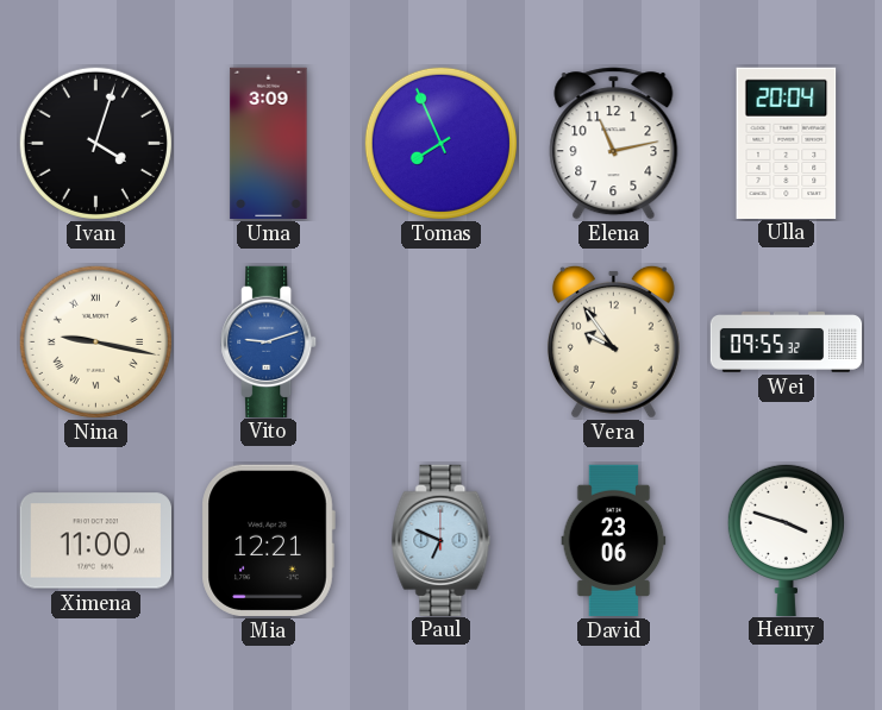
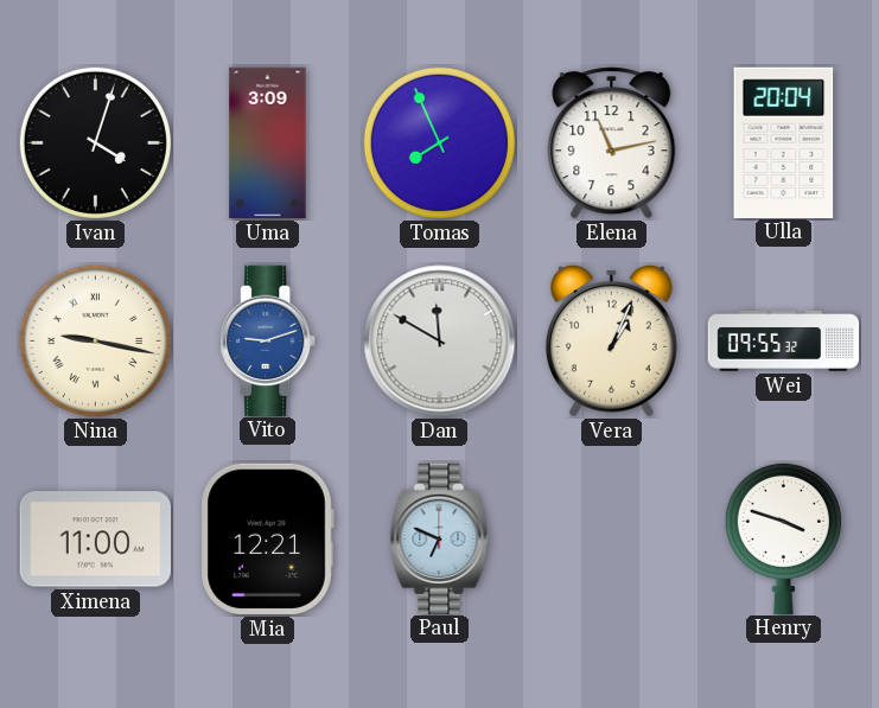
Dan: none -> 11:50 (440, 342)
Vera: 9:54 -> 1:04 (611, 340)
David: 23:06 -> none (614, 541)
